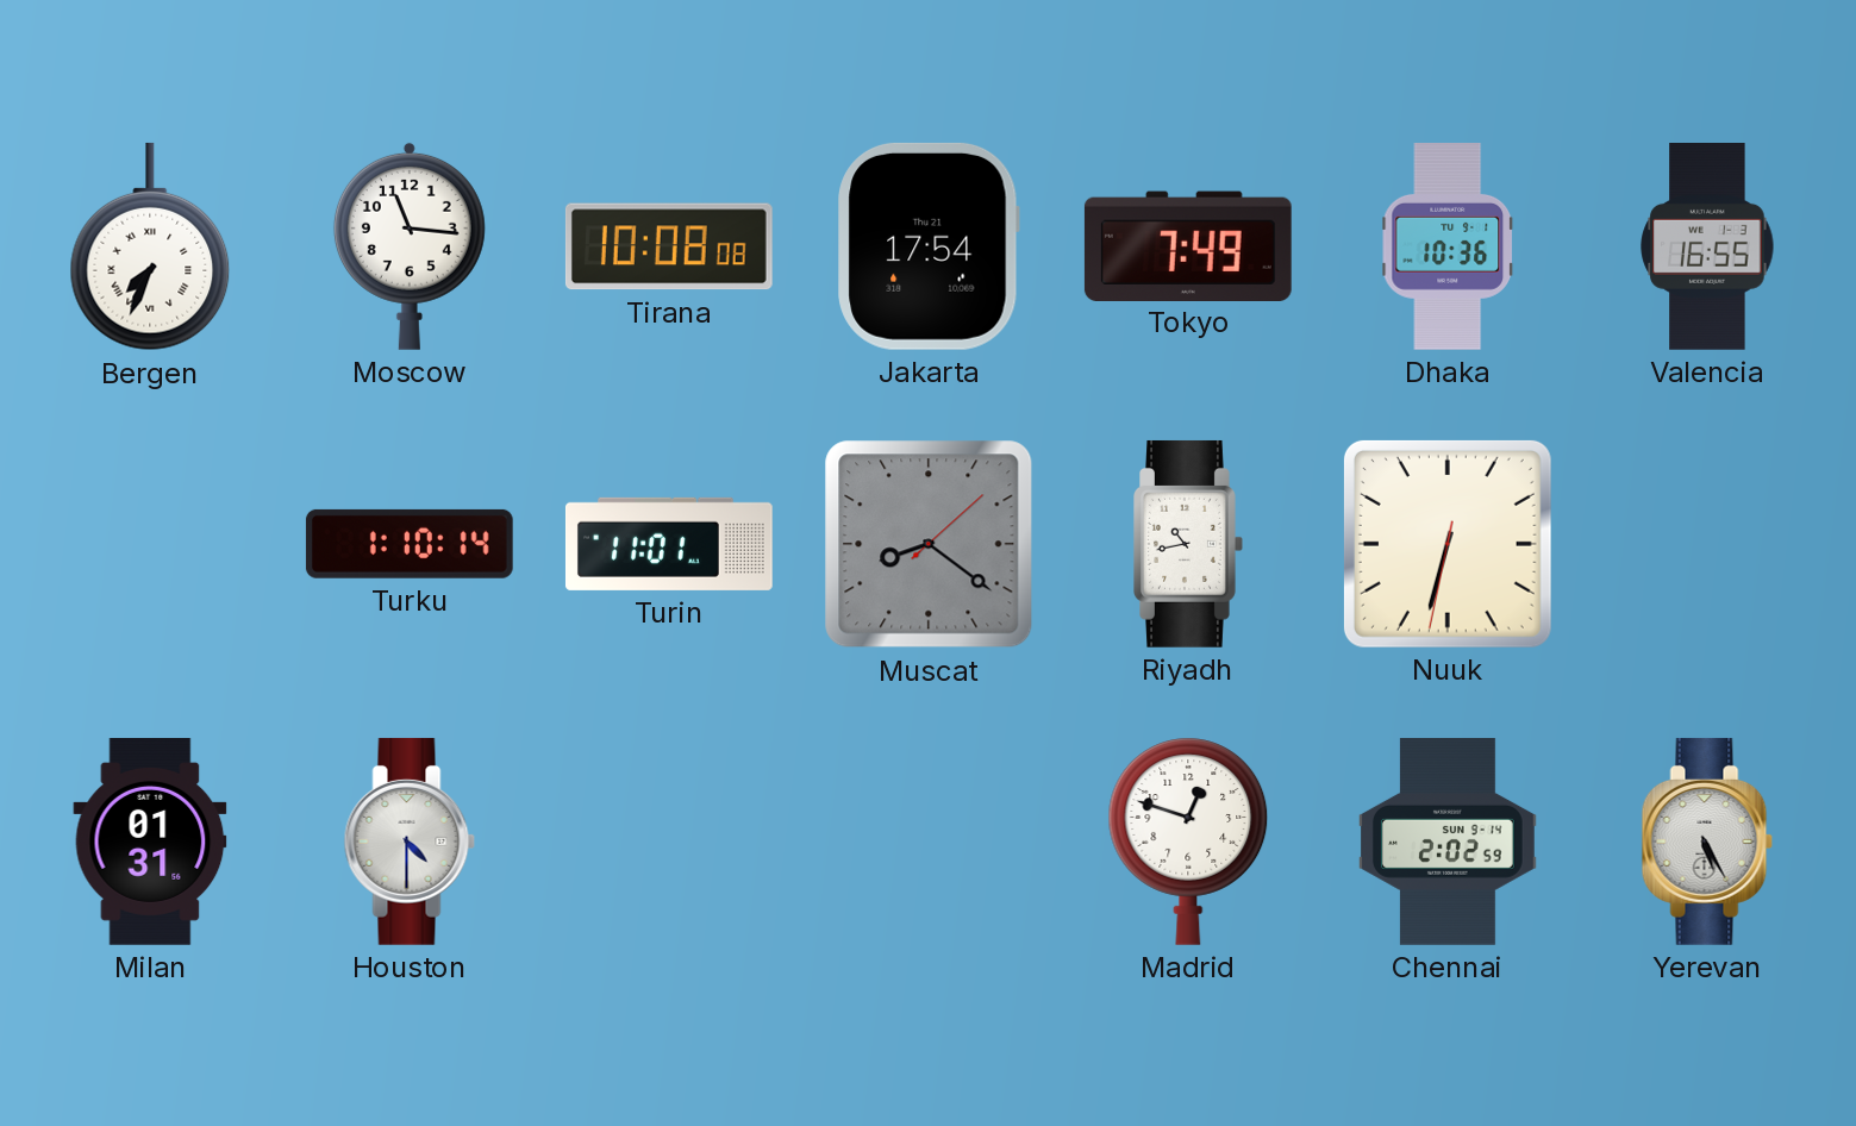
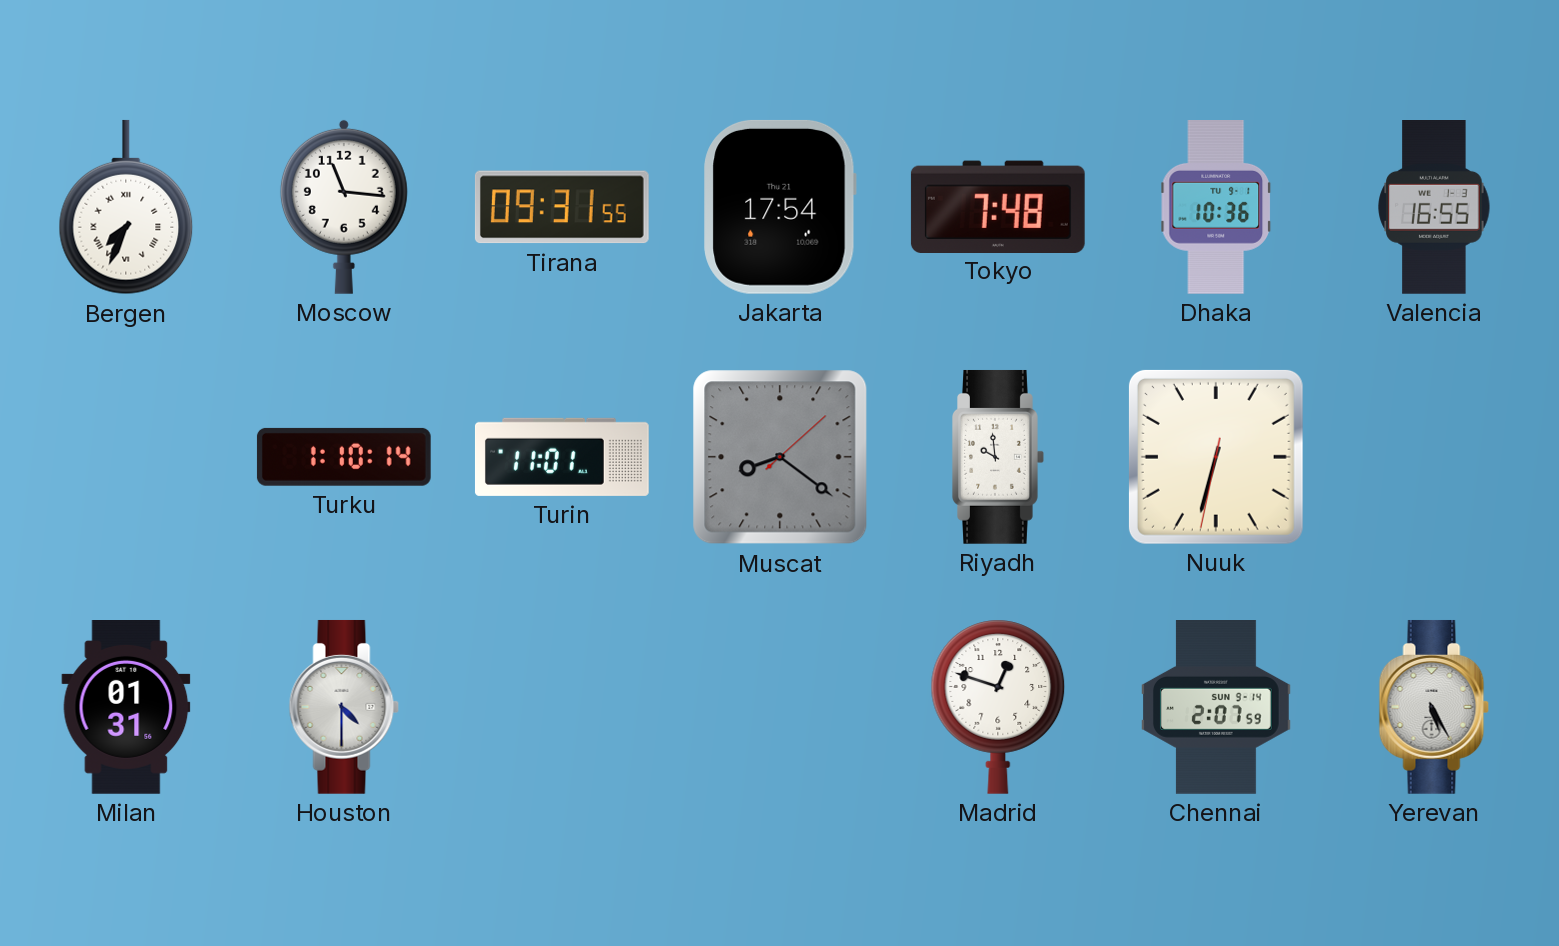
Tirana: 10:08 -> 09:31 (562, 207)
Tokyo: 7:49 -> 7:48 (998, 206)
Riyadh: 10:43 -> 9:59 (999, 457)
Chennai: 2:02 -> 2:07 (1217, 708)
